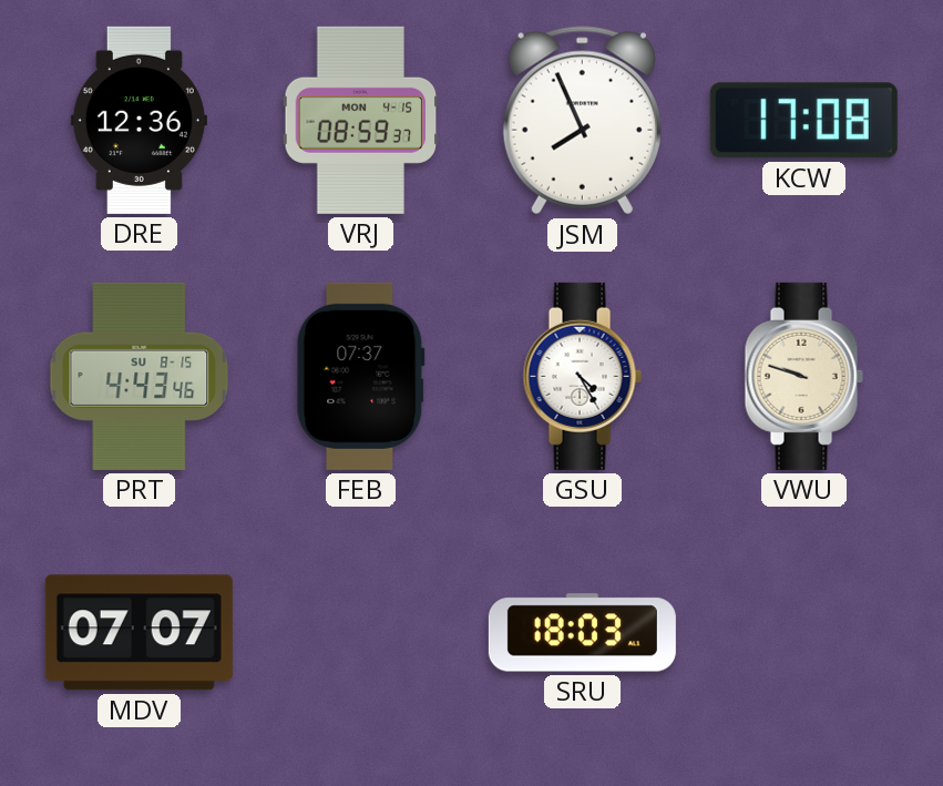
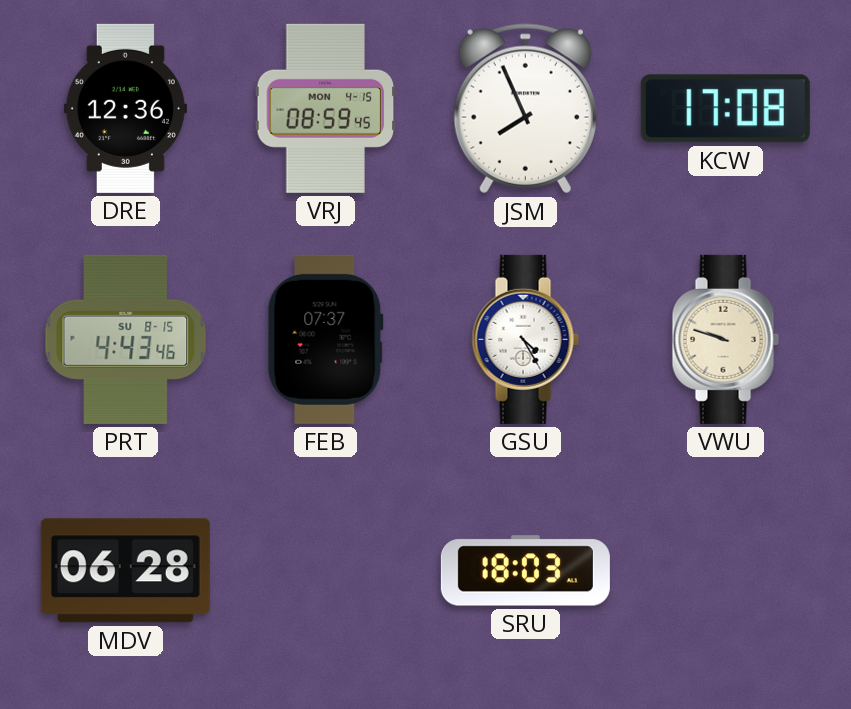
VRJ: 08:59:37 -> 08:59:45 (326, 108)
MDV: 07:07 -> 06:28 (125, 571)
